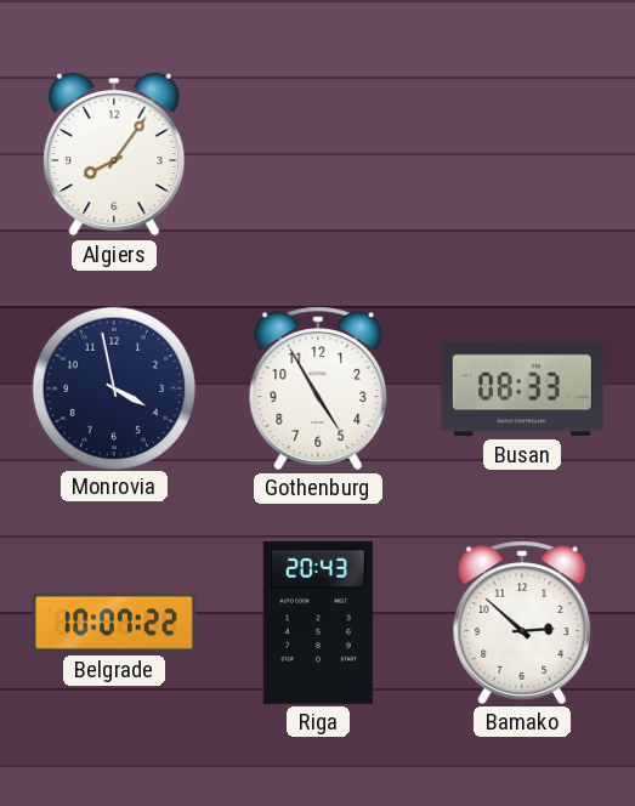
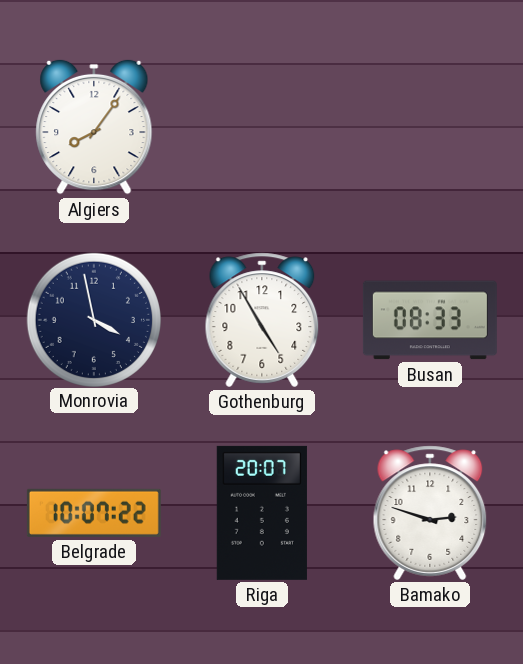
Riga: 20:43 -> 20:07 (262, 513)
Bamako: 2:52 -> 2:48 (430, 513)
